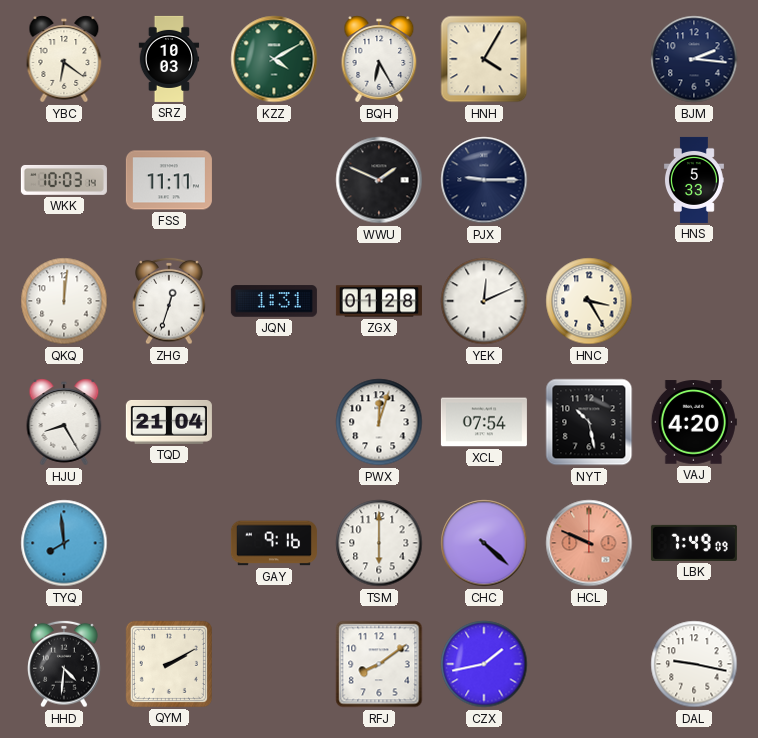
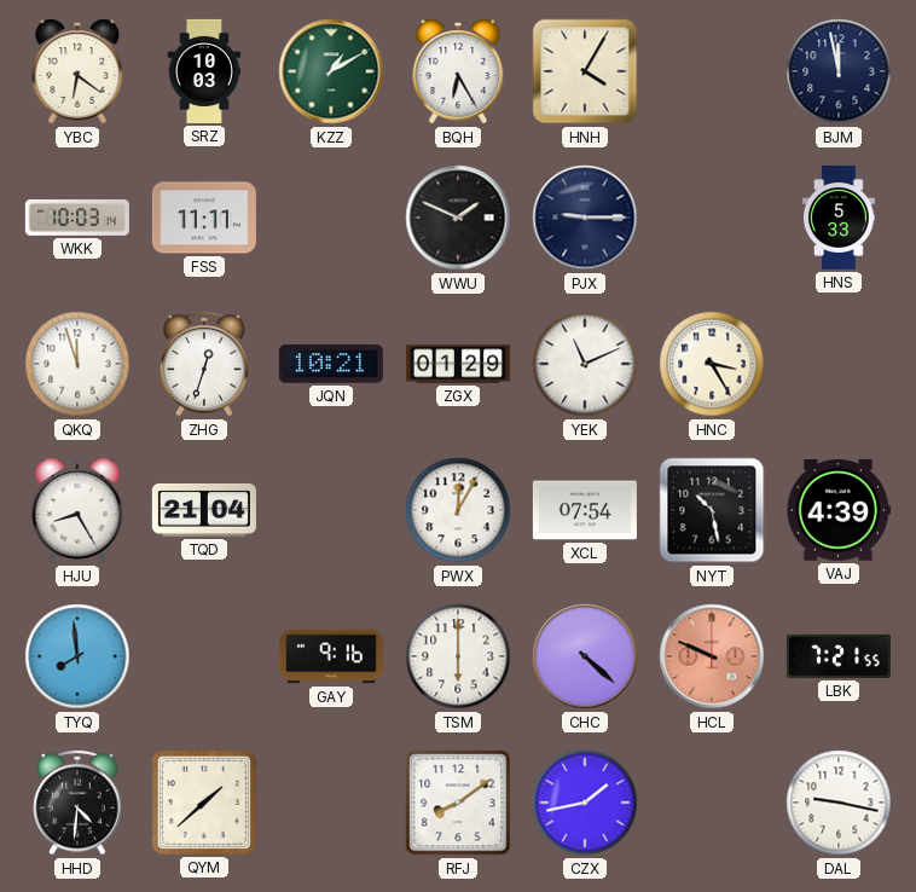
KZZ: 4:10 -> 1:10 (331, 71)
BJM: 2:16 -> 11:58 (839, 71)
QKQ: 12:01 -> 11:57 (77, 364)
JQN: 1:31 -> 10:21 (331, 364)
ZGX: 01:28 -> 01:29 (458, 364)
YEK: 12:11 -> 11:11 (585, 364)
PWX: 12:03 -> 12:05 (458, 510)
VAJ: 4:20 -> 4:39 (839, 510)
LBK: 7:49 -> 7:21 (839, 656)
QYM: 2:10 -> 1:38 (204, 803)
